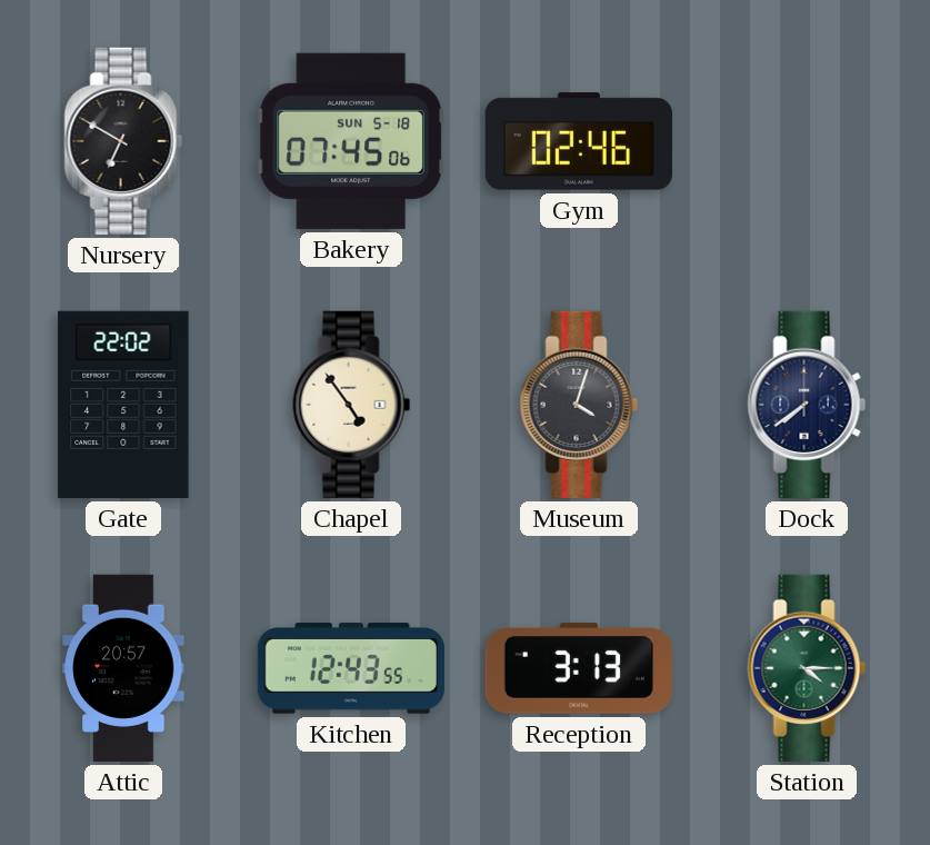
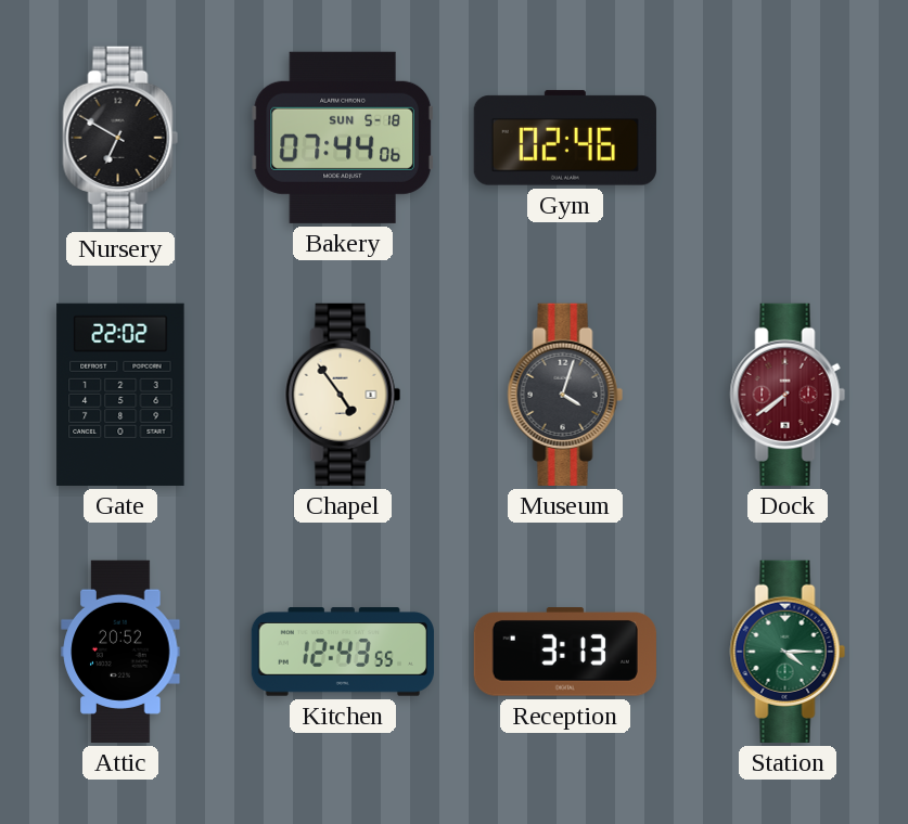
Bakery: 07:45 -> 07:44 (343, 138)
Dock dial: navy -> burgundy (788, 395)
Attic: 20:57 -> 20:52 (120, 652)
